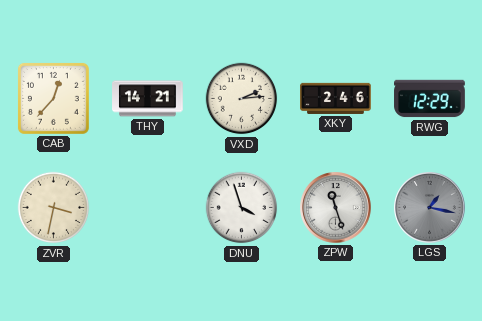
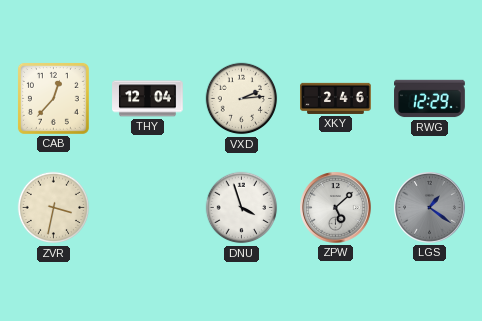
THY: 14:21 -> 12:04 (148, 99)
ZPW: 11:27 -> 5:08 (336, 208)
LGS: 1:17 -> 1:21 (430, 208)
